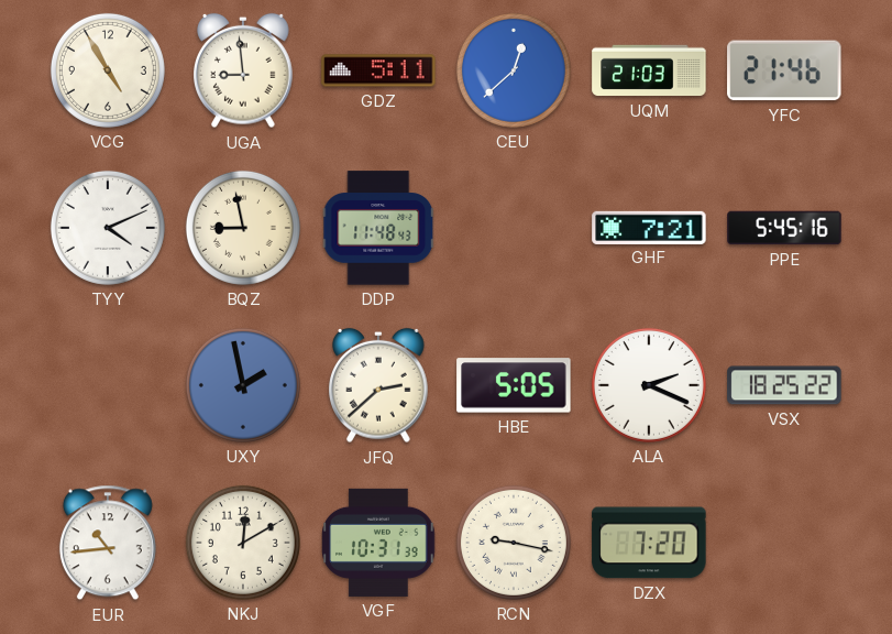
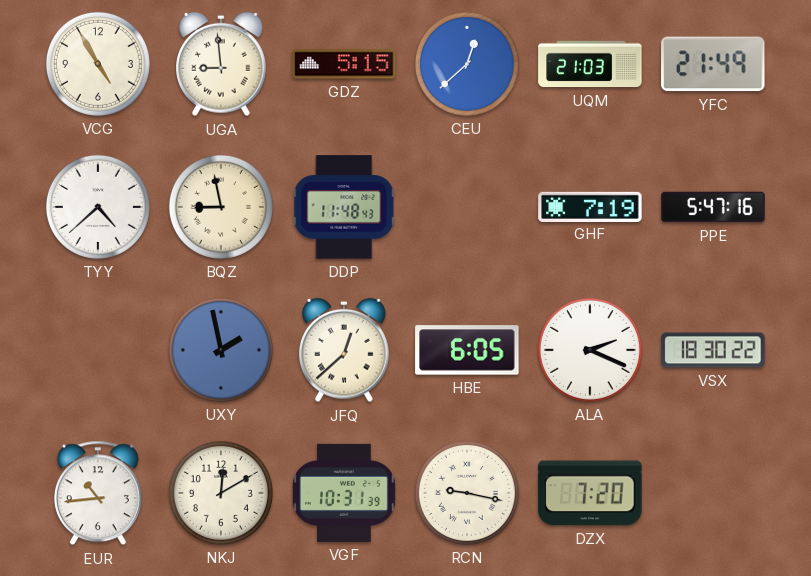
GDZ: 5:11 -> 5:15 (344, 64)
YFC: 21:46 -> 21:49 (713, 64)
TYY: 4:11 -> 4:38 (98, 207)
GHF: 7:21 -> 7:19 (590, 206)
PPE: 5:45 -> 5:47 (713, 207)
JFQ: 2:38 -> 12:38 (345, 350)
HBE: 5:05 -> 6:05 (467, 350)
VSX: 18:25 -> 18:30 (713, 350)
